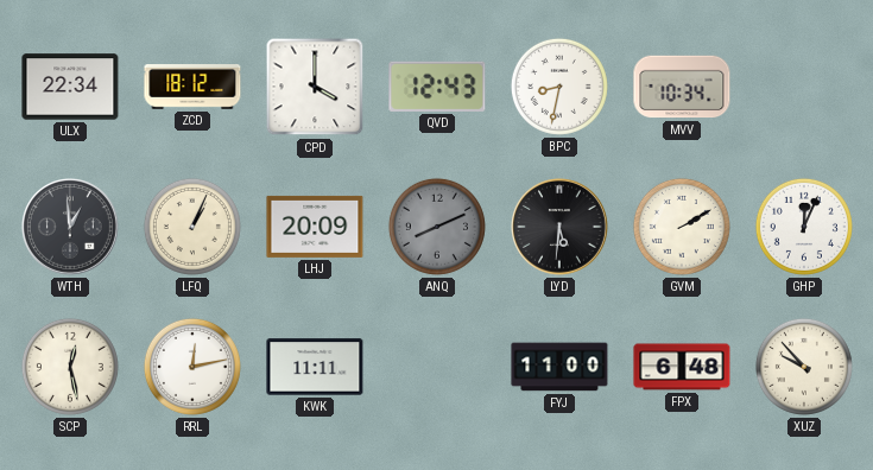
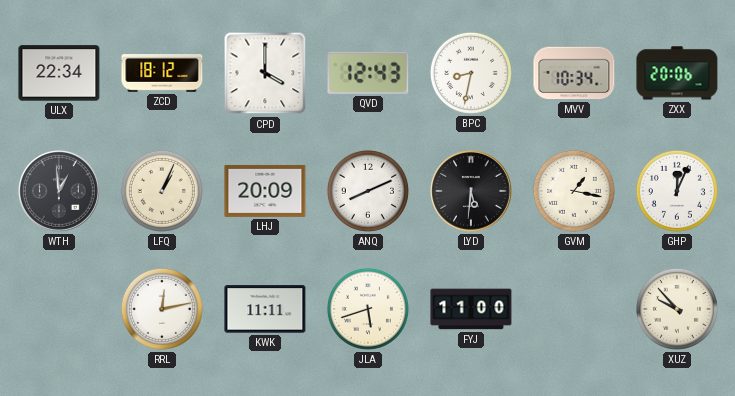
ZXX: none -> 20:06 (677, 73)
ANQ dial: grey -> white (368, 191)
GVM: 2:10 -> 1:17 (574, 191)
SCP: 12:28 -> none (70, 367)
JLA: none -> 5:42 (368, 309)
FPX: 6:48 -> none (682, 367)
